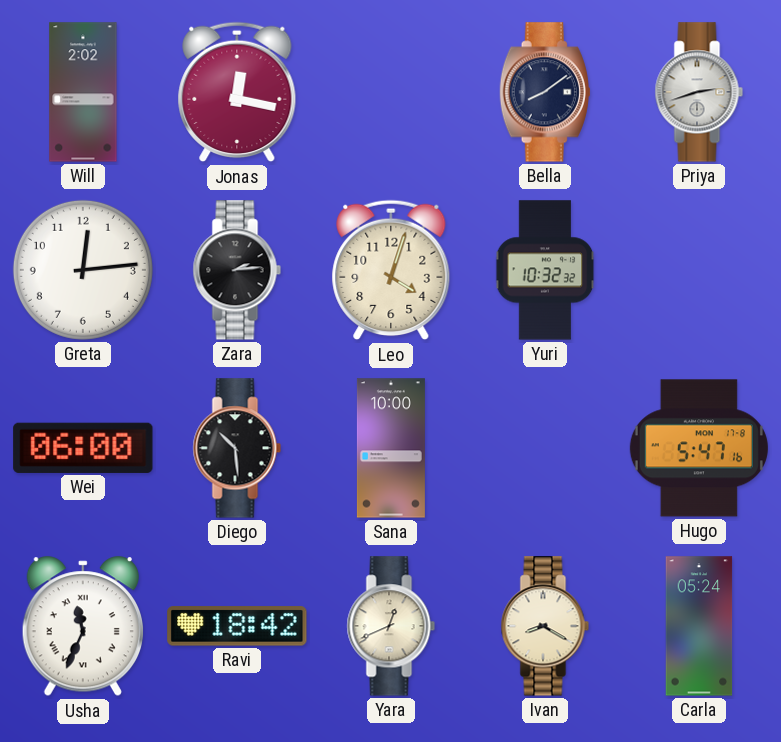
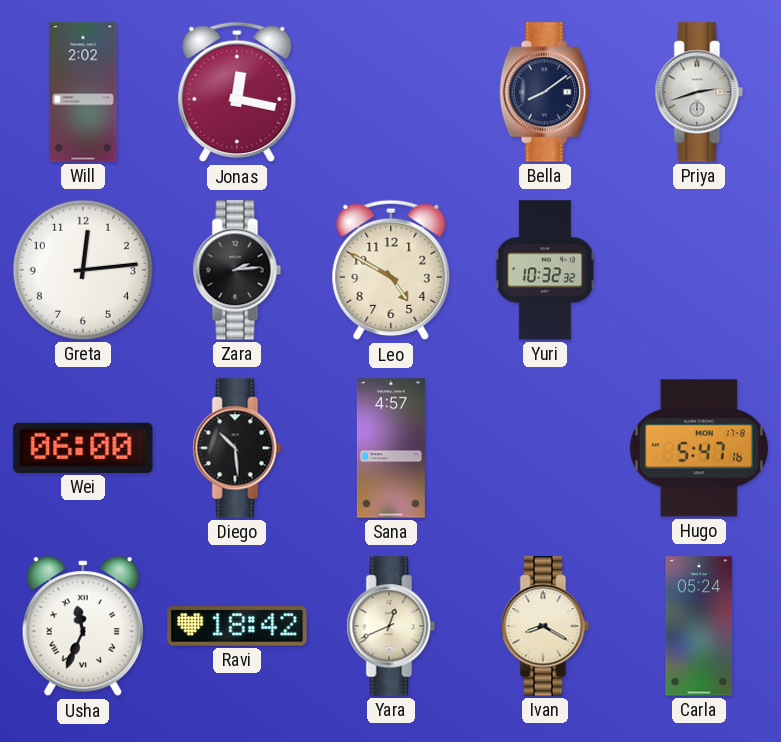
Leo: 4:03 -> 4:50 (391, 270)
Sana: 10:00 -> 4:57 (391, 448)
